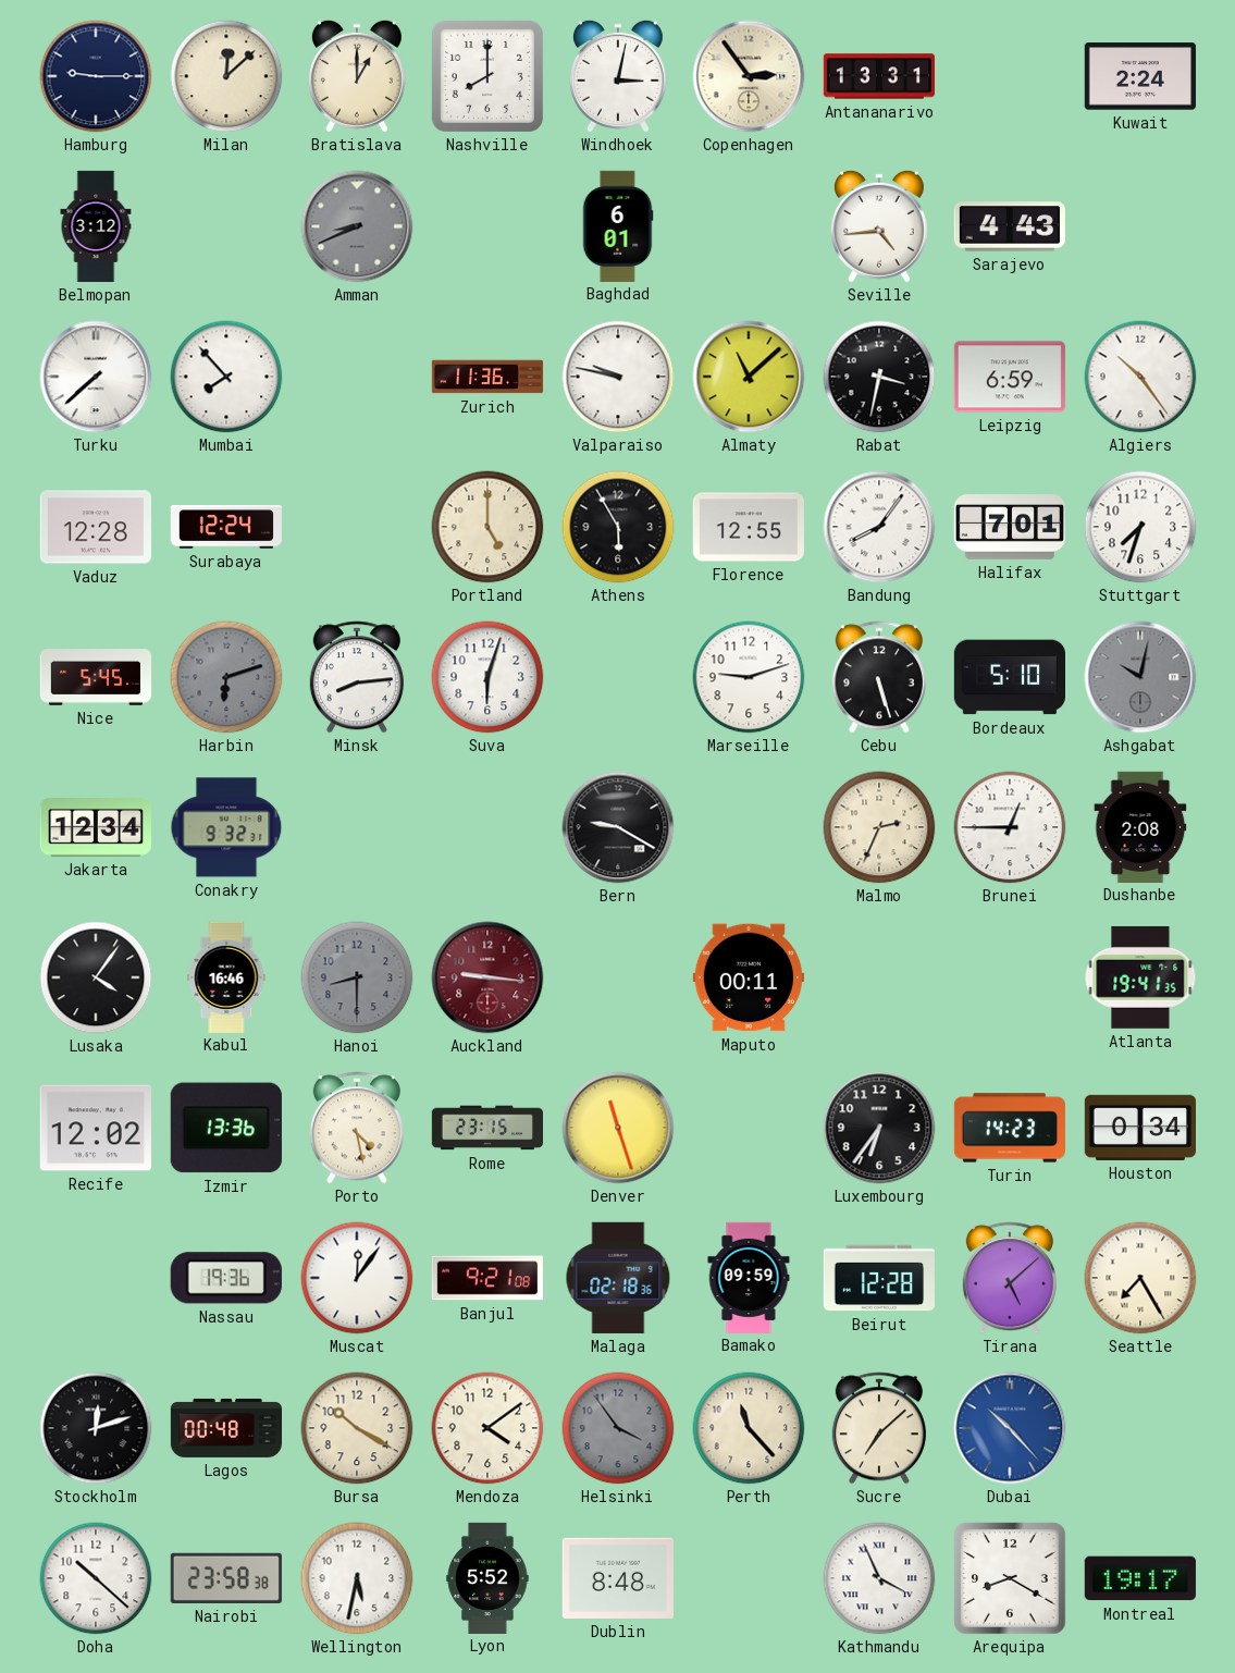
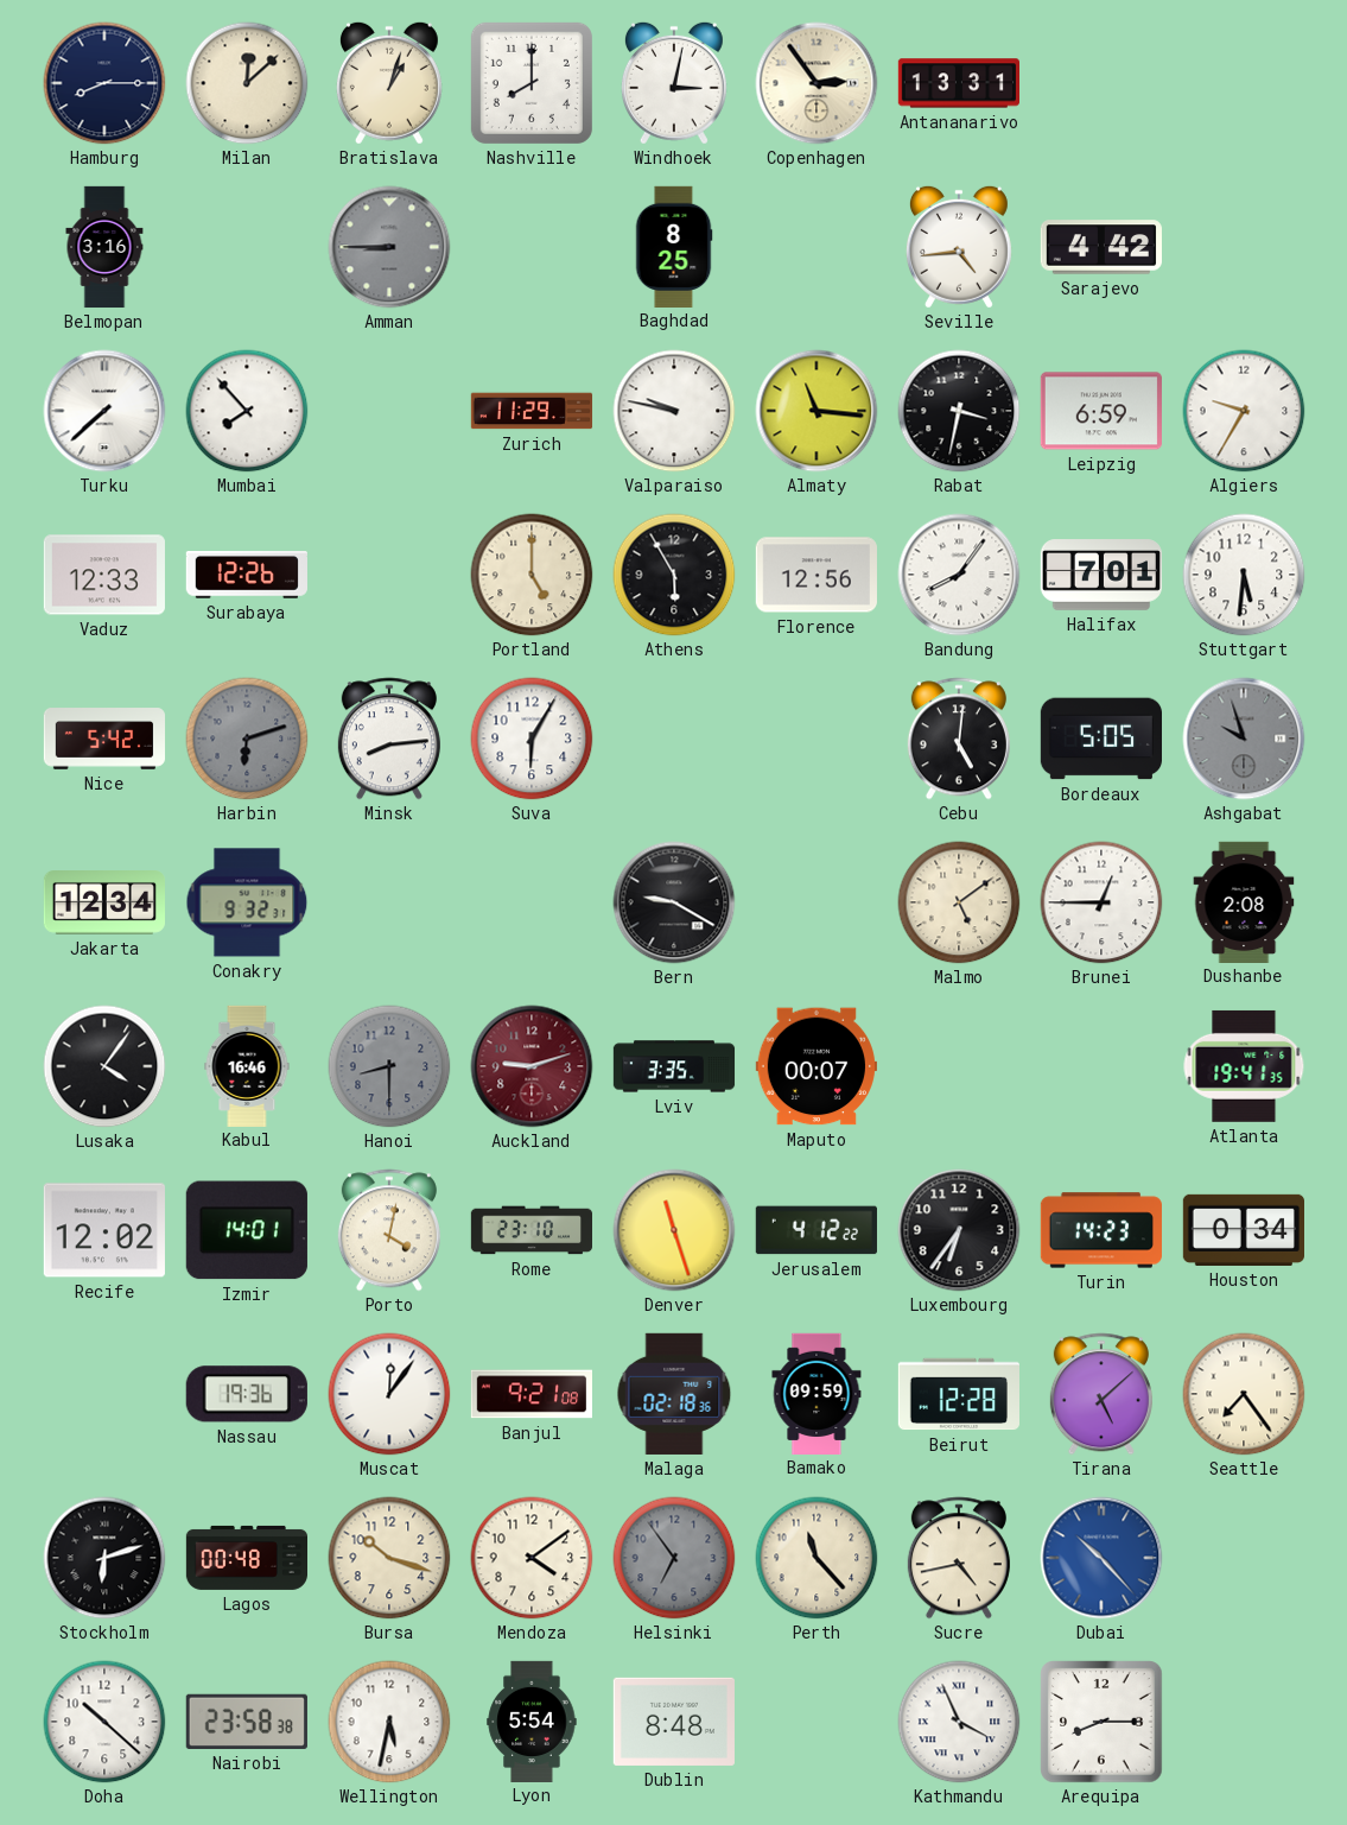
Hamburg: 9:15 -> 8:15 (104, 83)
Bratislava: 1:00 -> 1:03 (389, 83)
Kuwait: 2:24 -> none (1140, 76)
Belmopan: 3:12 -> 3:16 (104, 247)
Amman: 8:41 -> 8:45 (389, 247)
Baghdad: 6:01 -> 8:25 (674, 246)
Sarajevo: 4:43 -> 4:42 (1101, 247)
Zurich: 11:36 -> 11:29 (532, 411)
Almaty: 11:08 -> 11:16 (817, 411)
Algiers: 10:24 -> 9:35 (1244, 411)
Vaduz: 12:28 -> 12:33 (103, 575)
Surabaya: 12:24 -> 12:26 (247, 575)
Florence: 12:55 -> 12:56 (817, 575)
Stuttgart: 7:33 -> 5:31 (1244, 575)
Nice: 5:45 -> 5:42 (104, 739)
Suva: 6:03 -> 6:05 (532, 739)
Marseille: 9:12 -> none (749, 677)
Cebu: 5:27 -> 5:01 (959, 739)
Bordeaux: 5:10 -> 5:05 (1100, 739)
Ashgabat: 10:02 -> 9:57 (1244, 739)
Malmo: 2:34 -> 5:09 (959, 902)
Auckland: 9:16 -> 9:12 (532, 1066)
Lviv: none -> 3:35 (674, 1066)
Maputo: 00:11 -> 00:07 (817, 1066)
Izmir: 13:36 -> 14:01 (247, 1230)
Porto: 4:28 -> 4:02 (389, 1230)
Rome: 23:15 -> 23:10 (530, 1230)
Jerusalem: none -> 4:12 (817, 1230)
Seattle: 7:25 -> 7:24 (1244, 1394)
Stockholm: 12:12 -> 6:12 (104, 1558)
Bursa: 10:20 -> 10:18 (389, 1558)
Helsinki: 3:54 -> 6:54 (674, 1558)
Sucre: 7:08 -> 4:43 (959, 1558)
Lyon: 5:52 -> 5:54 (532, 1721)
Arequipa: 8:20 -> 8:15 (1101, 1722)
Montreal: 19:17 -> none (1140, 1578)
